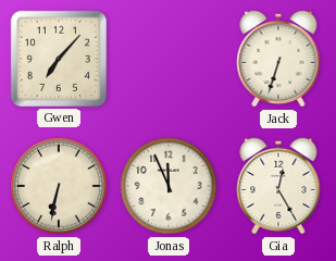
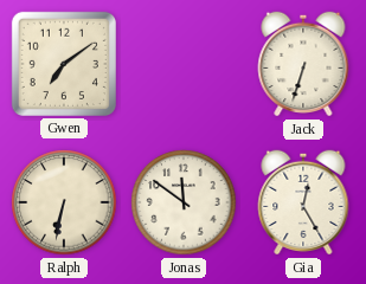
Gwen: 7:07 -> 7:09 (64, 64)
Jonas: 11:56 -> 11:51 (184, 202)
